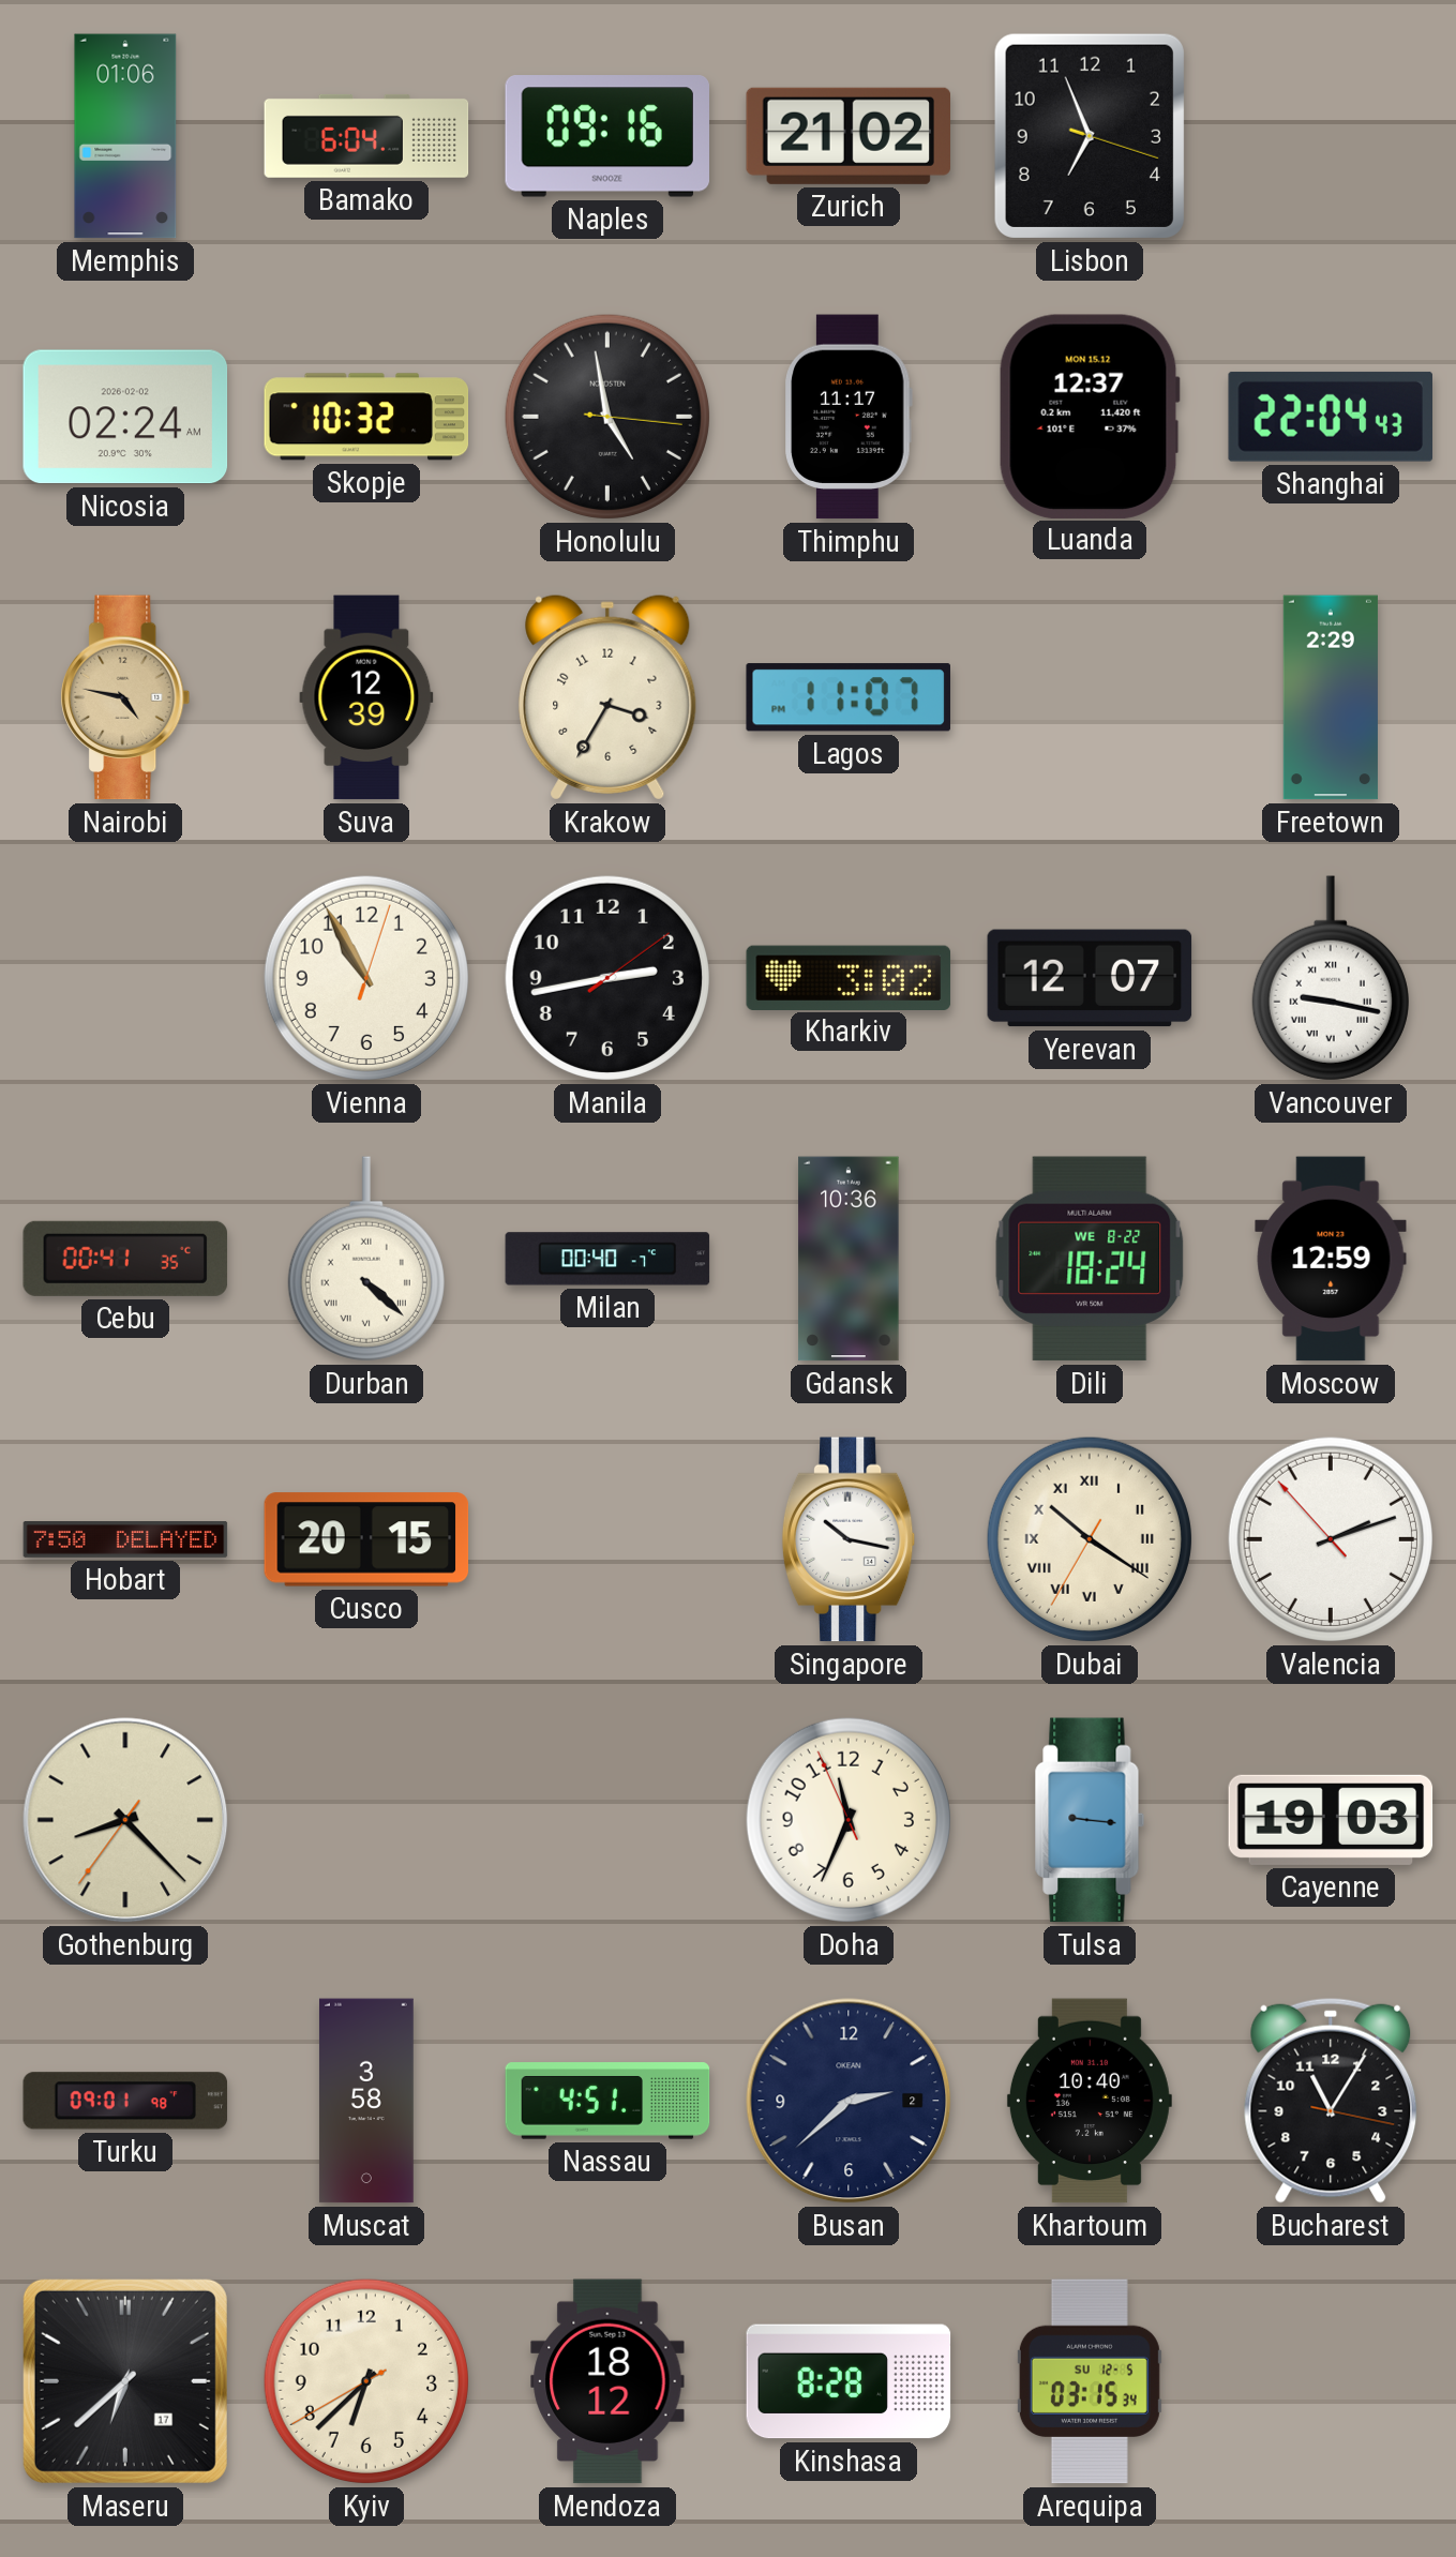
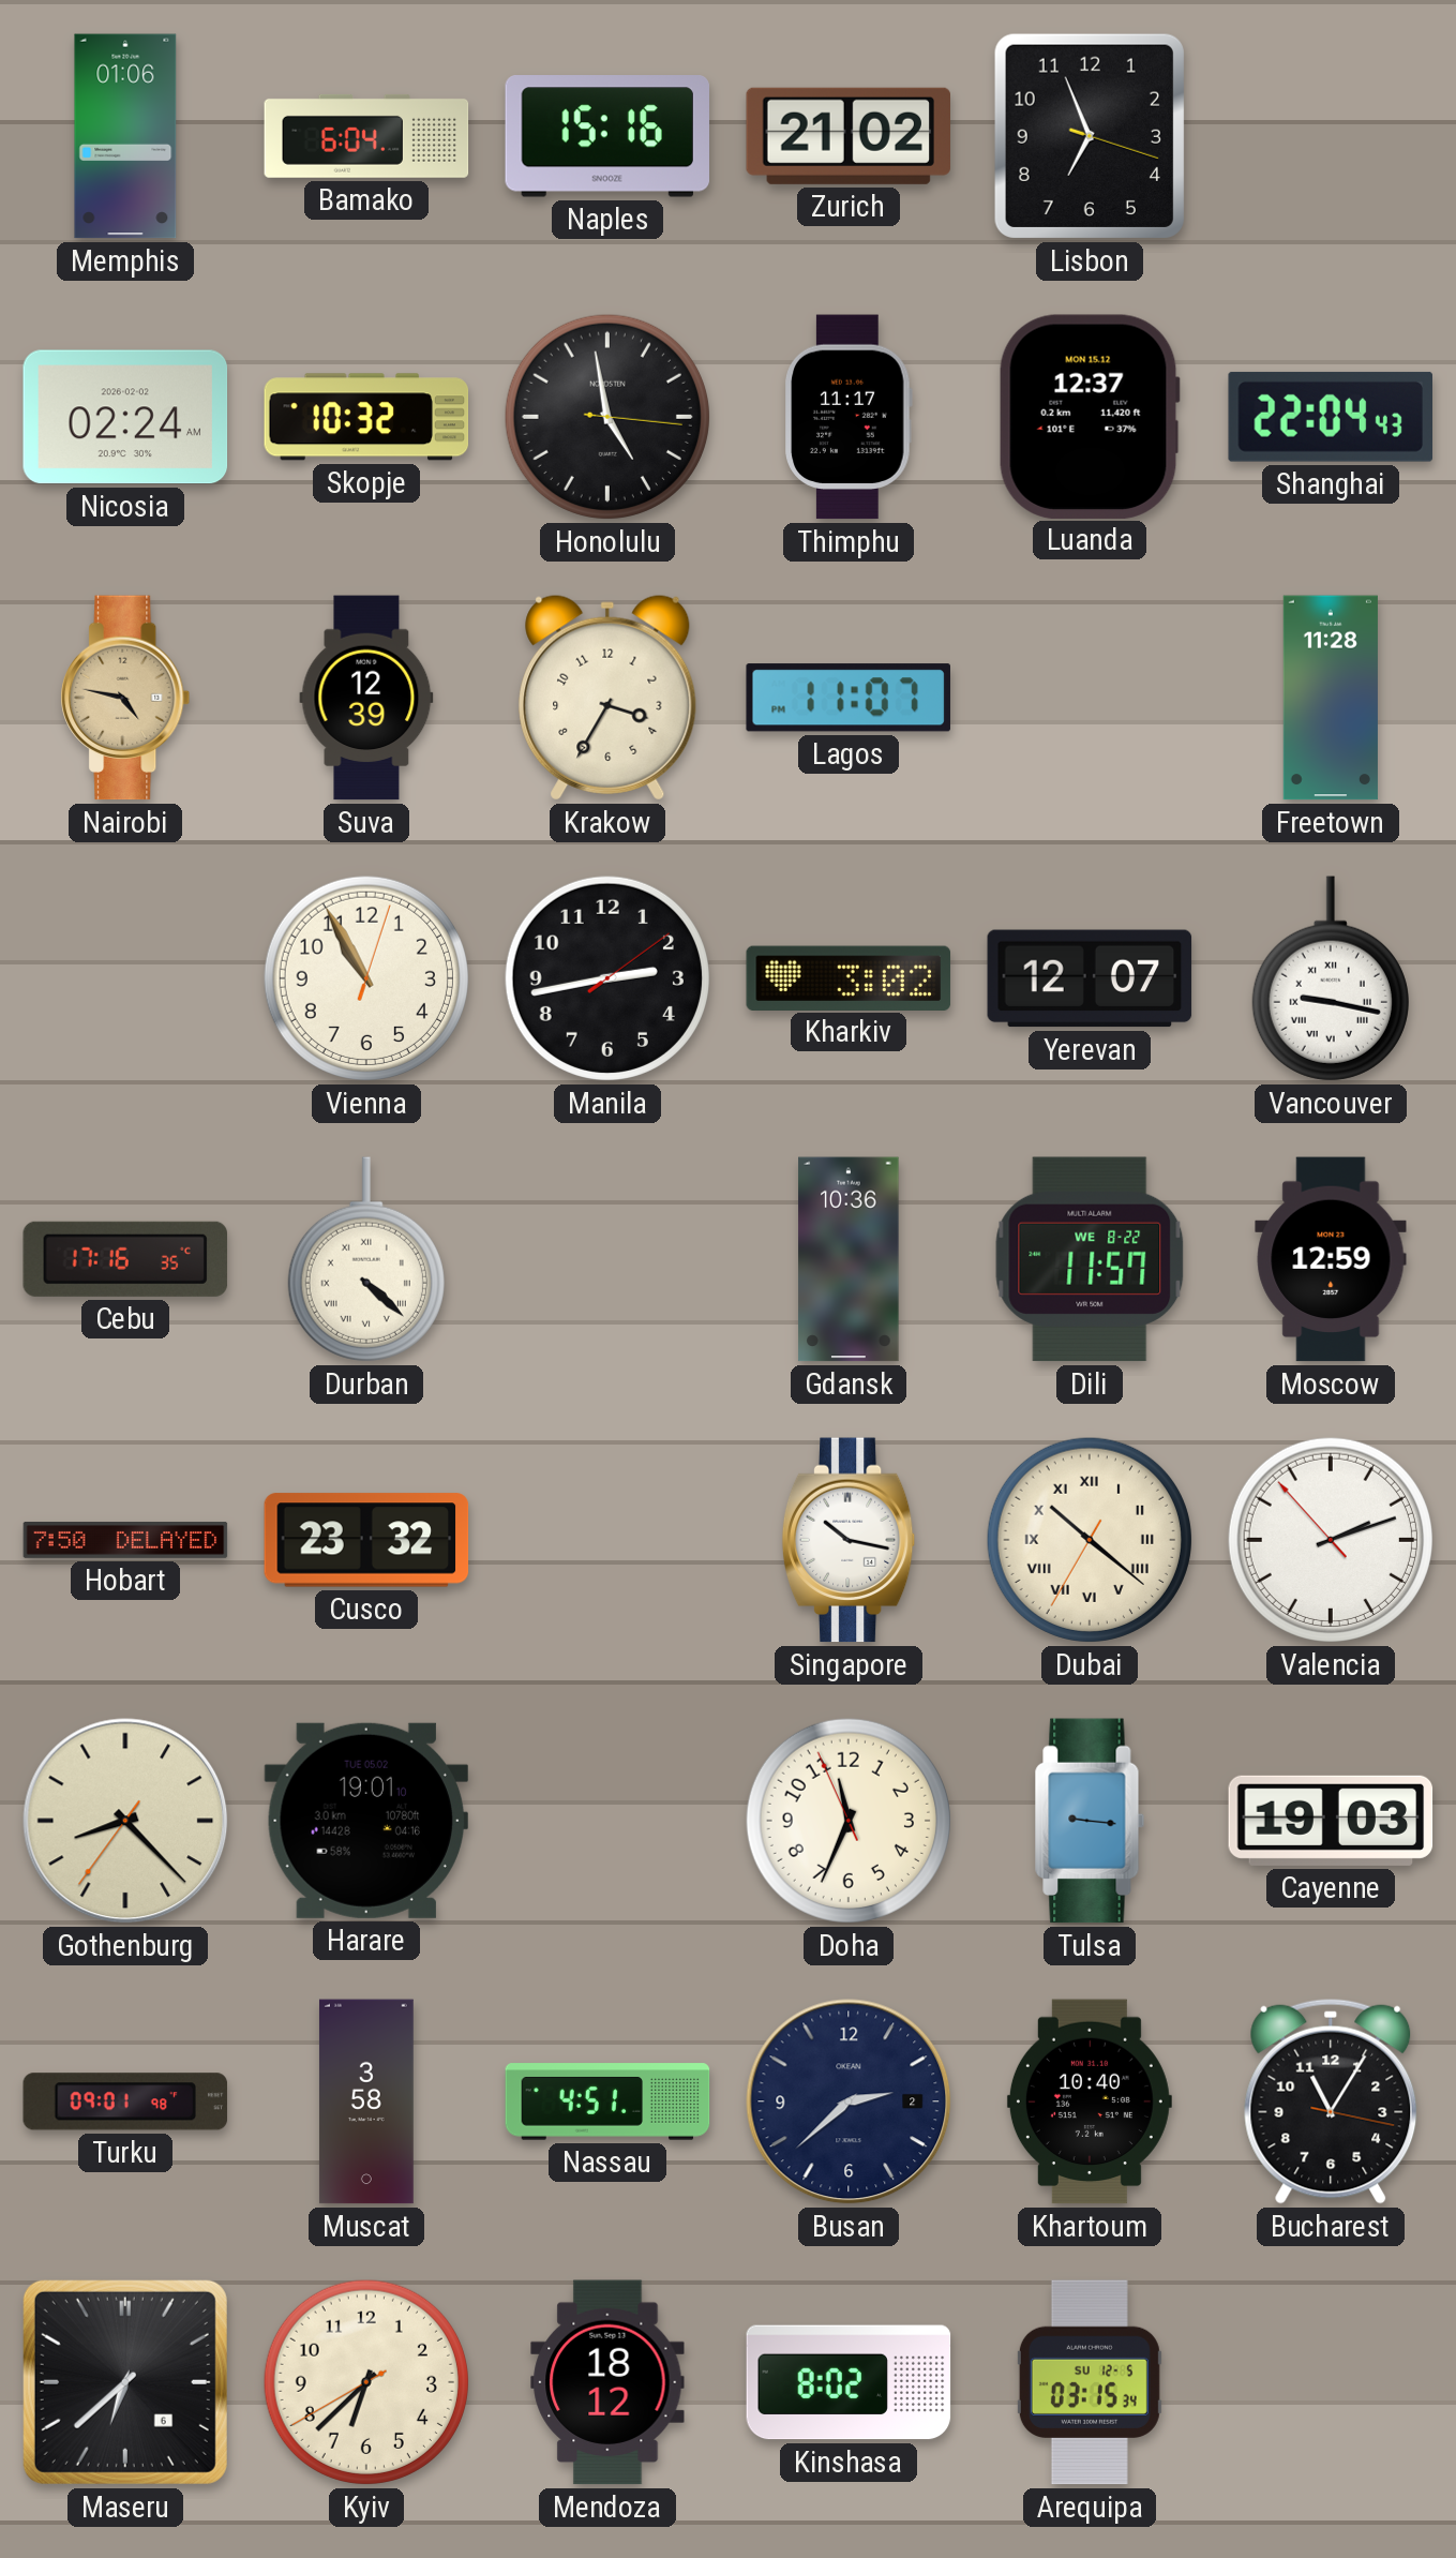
Naples: 09:16 -> 15:16 (607, 136)
Freetown: 2:29 -> 11:28 (1331, 698)
Cebu: 00:41 -> 17:16 (125, 1259)
Milan: 00:40 -> none (607, 1259)
Dili: 18:24 -> 11:57 (1090, 1259)
Cusco: 20:15 -> 23:32 (366, 1540)
Dubai: 10:20 -> 10:21 (1090, 1540)
Harare: none -> 19:01 (366, 1821)
Maseru date: 17 -> 6 (125, 2382)
Kinshasa: 8:28 -> 8:02 (849, 2382)
